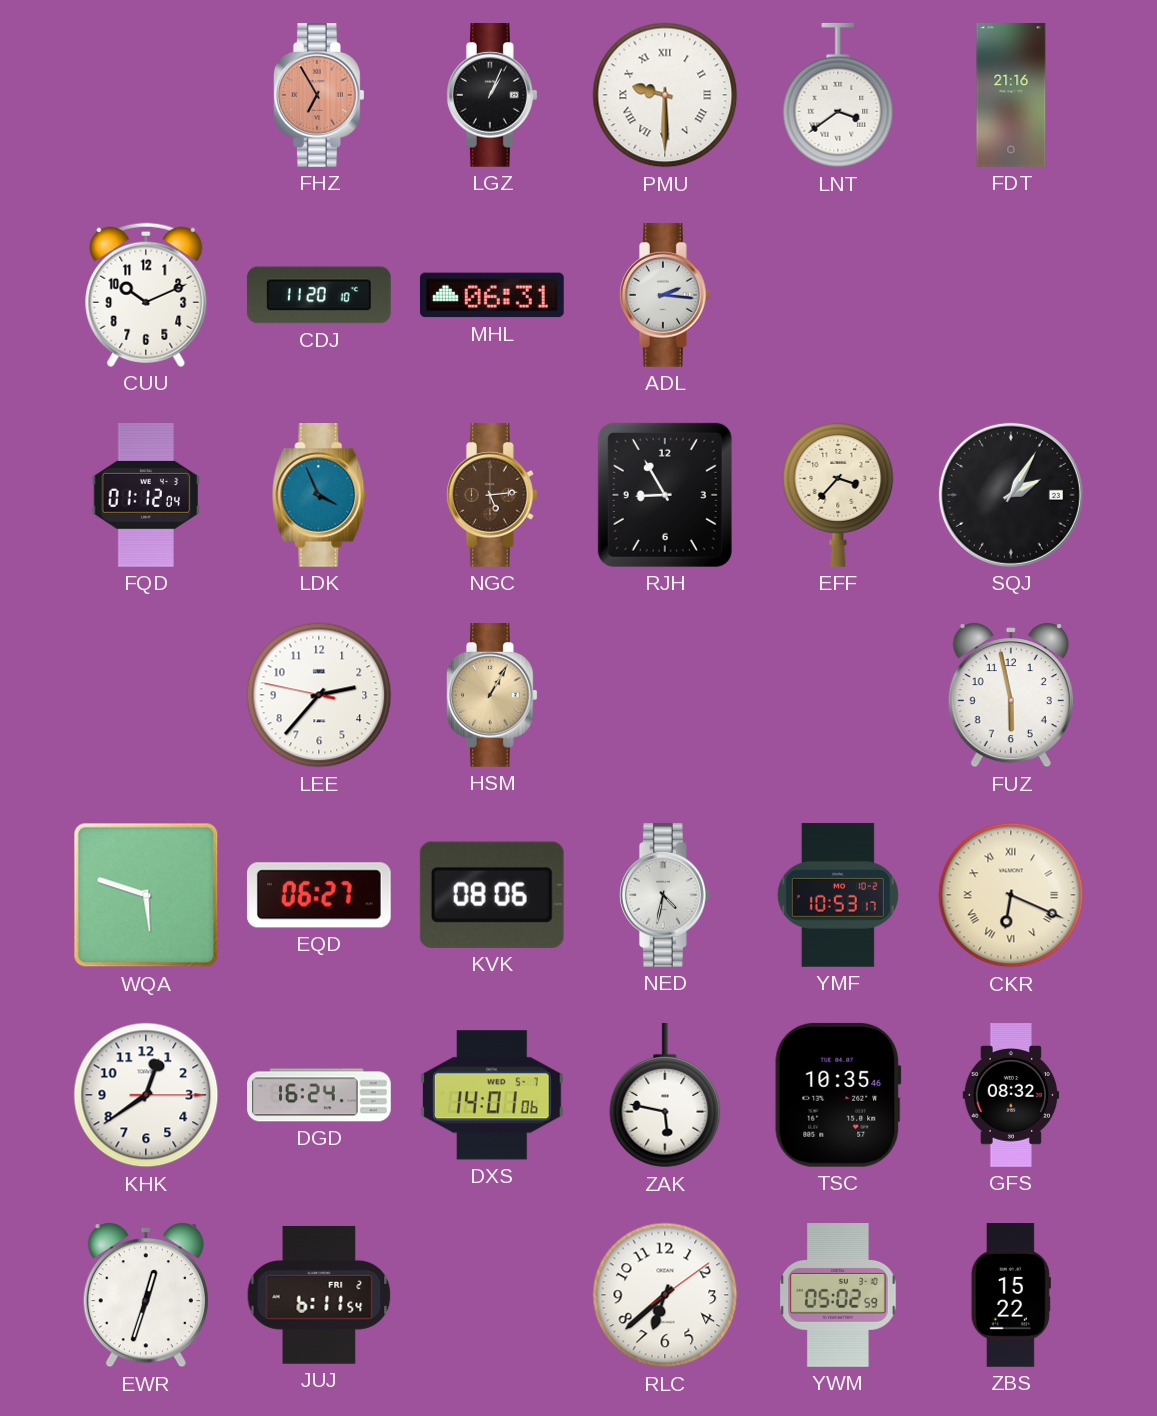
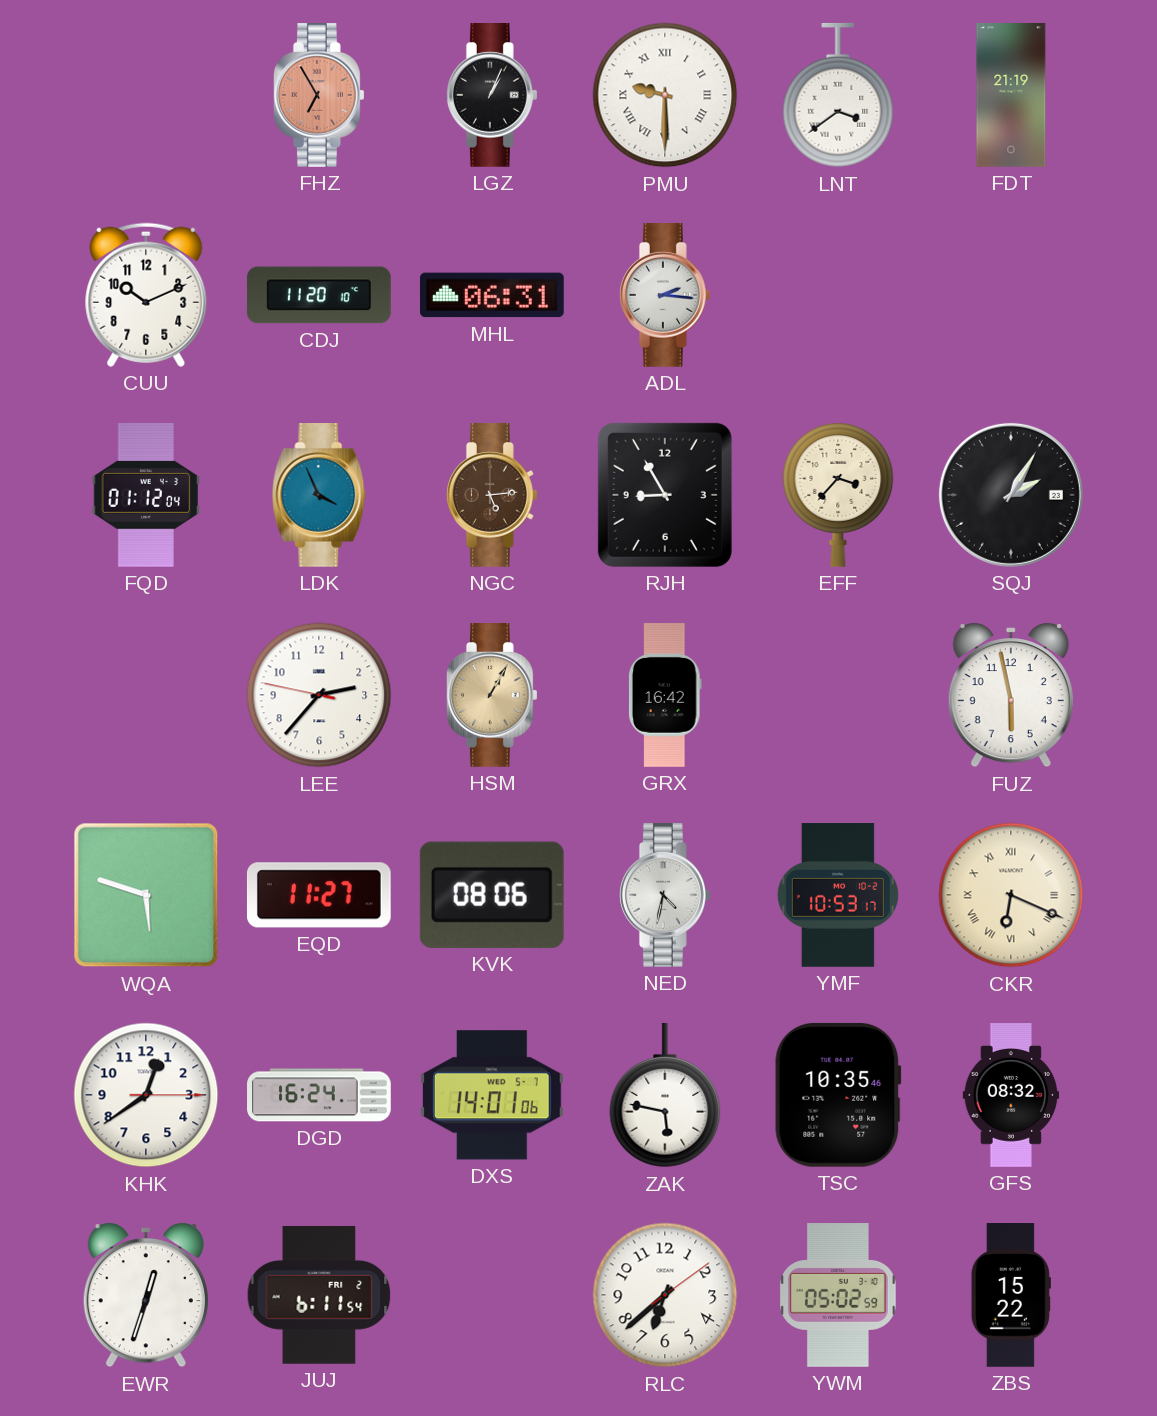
FDT: 21:16 -> 21:19 (1011, 95)
GRX: none -> 16:42 (665, 696)
EQD: 06:27 -> 11:27 (319, 895)
